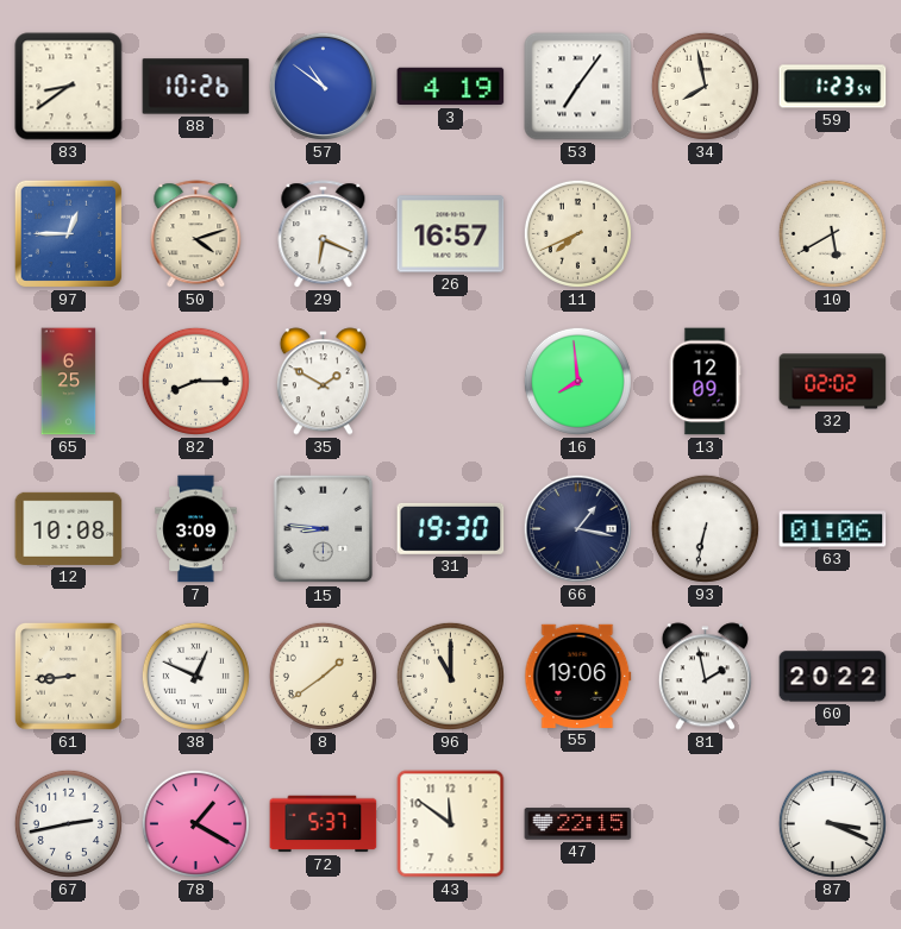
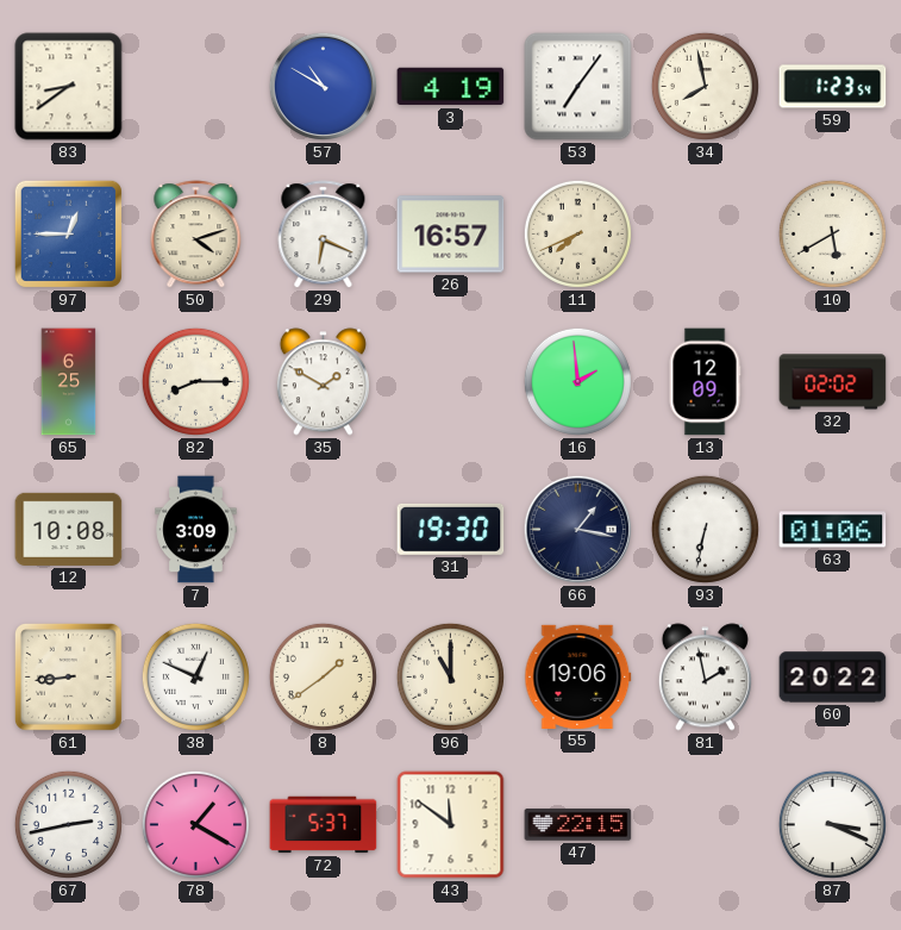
88: 10:26 -> none (196, 87)
57: 10:51 -> 10:50 (323, 86)
16: 7:59 -> 1:59 (577, 381)
15: 8:46 -> none (324, 529)
